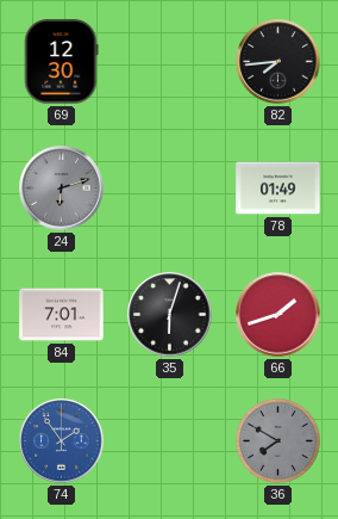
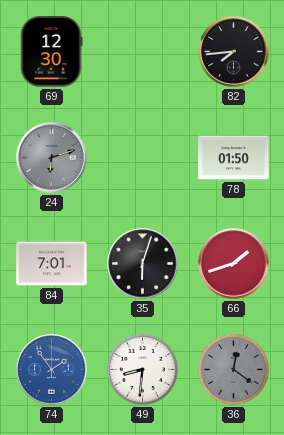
78: 01:49 -> 01:50 (234, 158)
49: none -> 8:31 (142, 369)
36: 7:50 -> 12:21 (233, 369)
